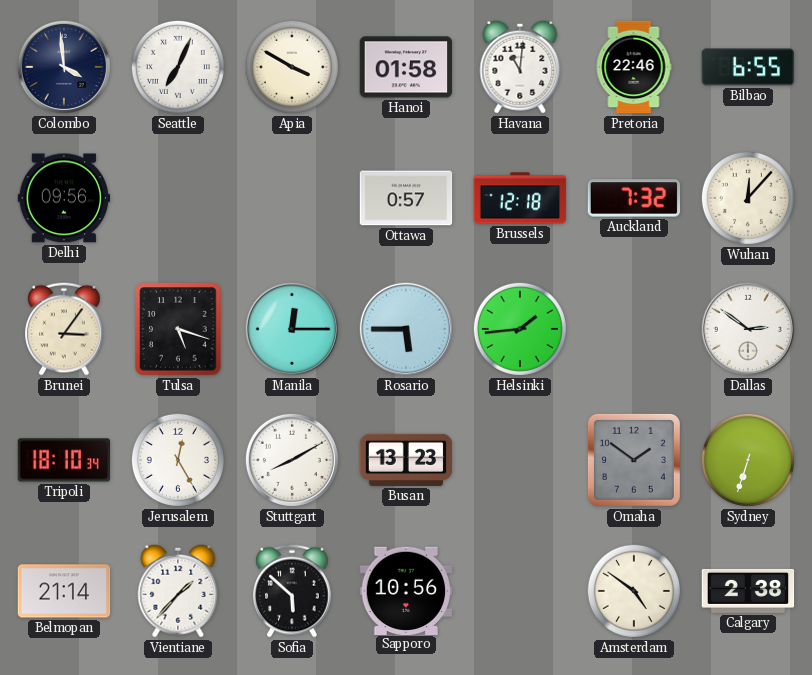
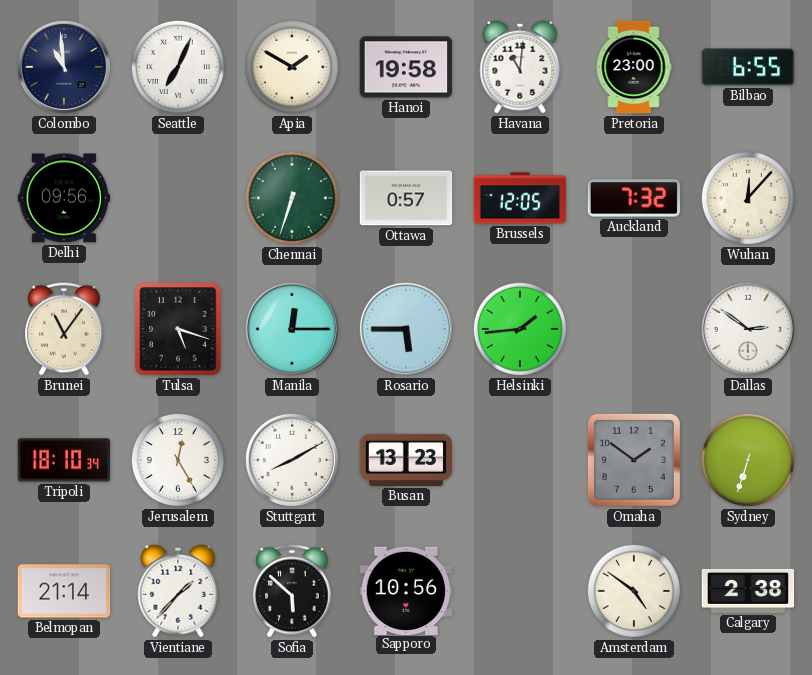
Colombo: 3:59 -> 10:59 (64, 67)
Apia: 3:50 -> 1:50 (292, 67)
Hanoi: 01:58 -> 19:58 (406, 67)
Pretoria: 22:46 -> 23:00 (634, 67)
Chennai: none -> 6:33 (292, 198)
Brussels: 12:18 -> 12:05 (520, 198)
Brunei: 3:06 -> 11:06 (64, 329)
